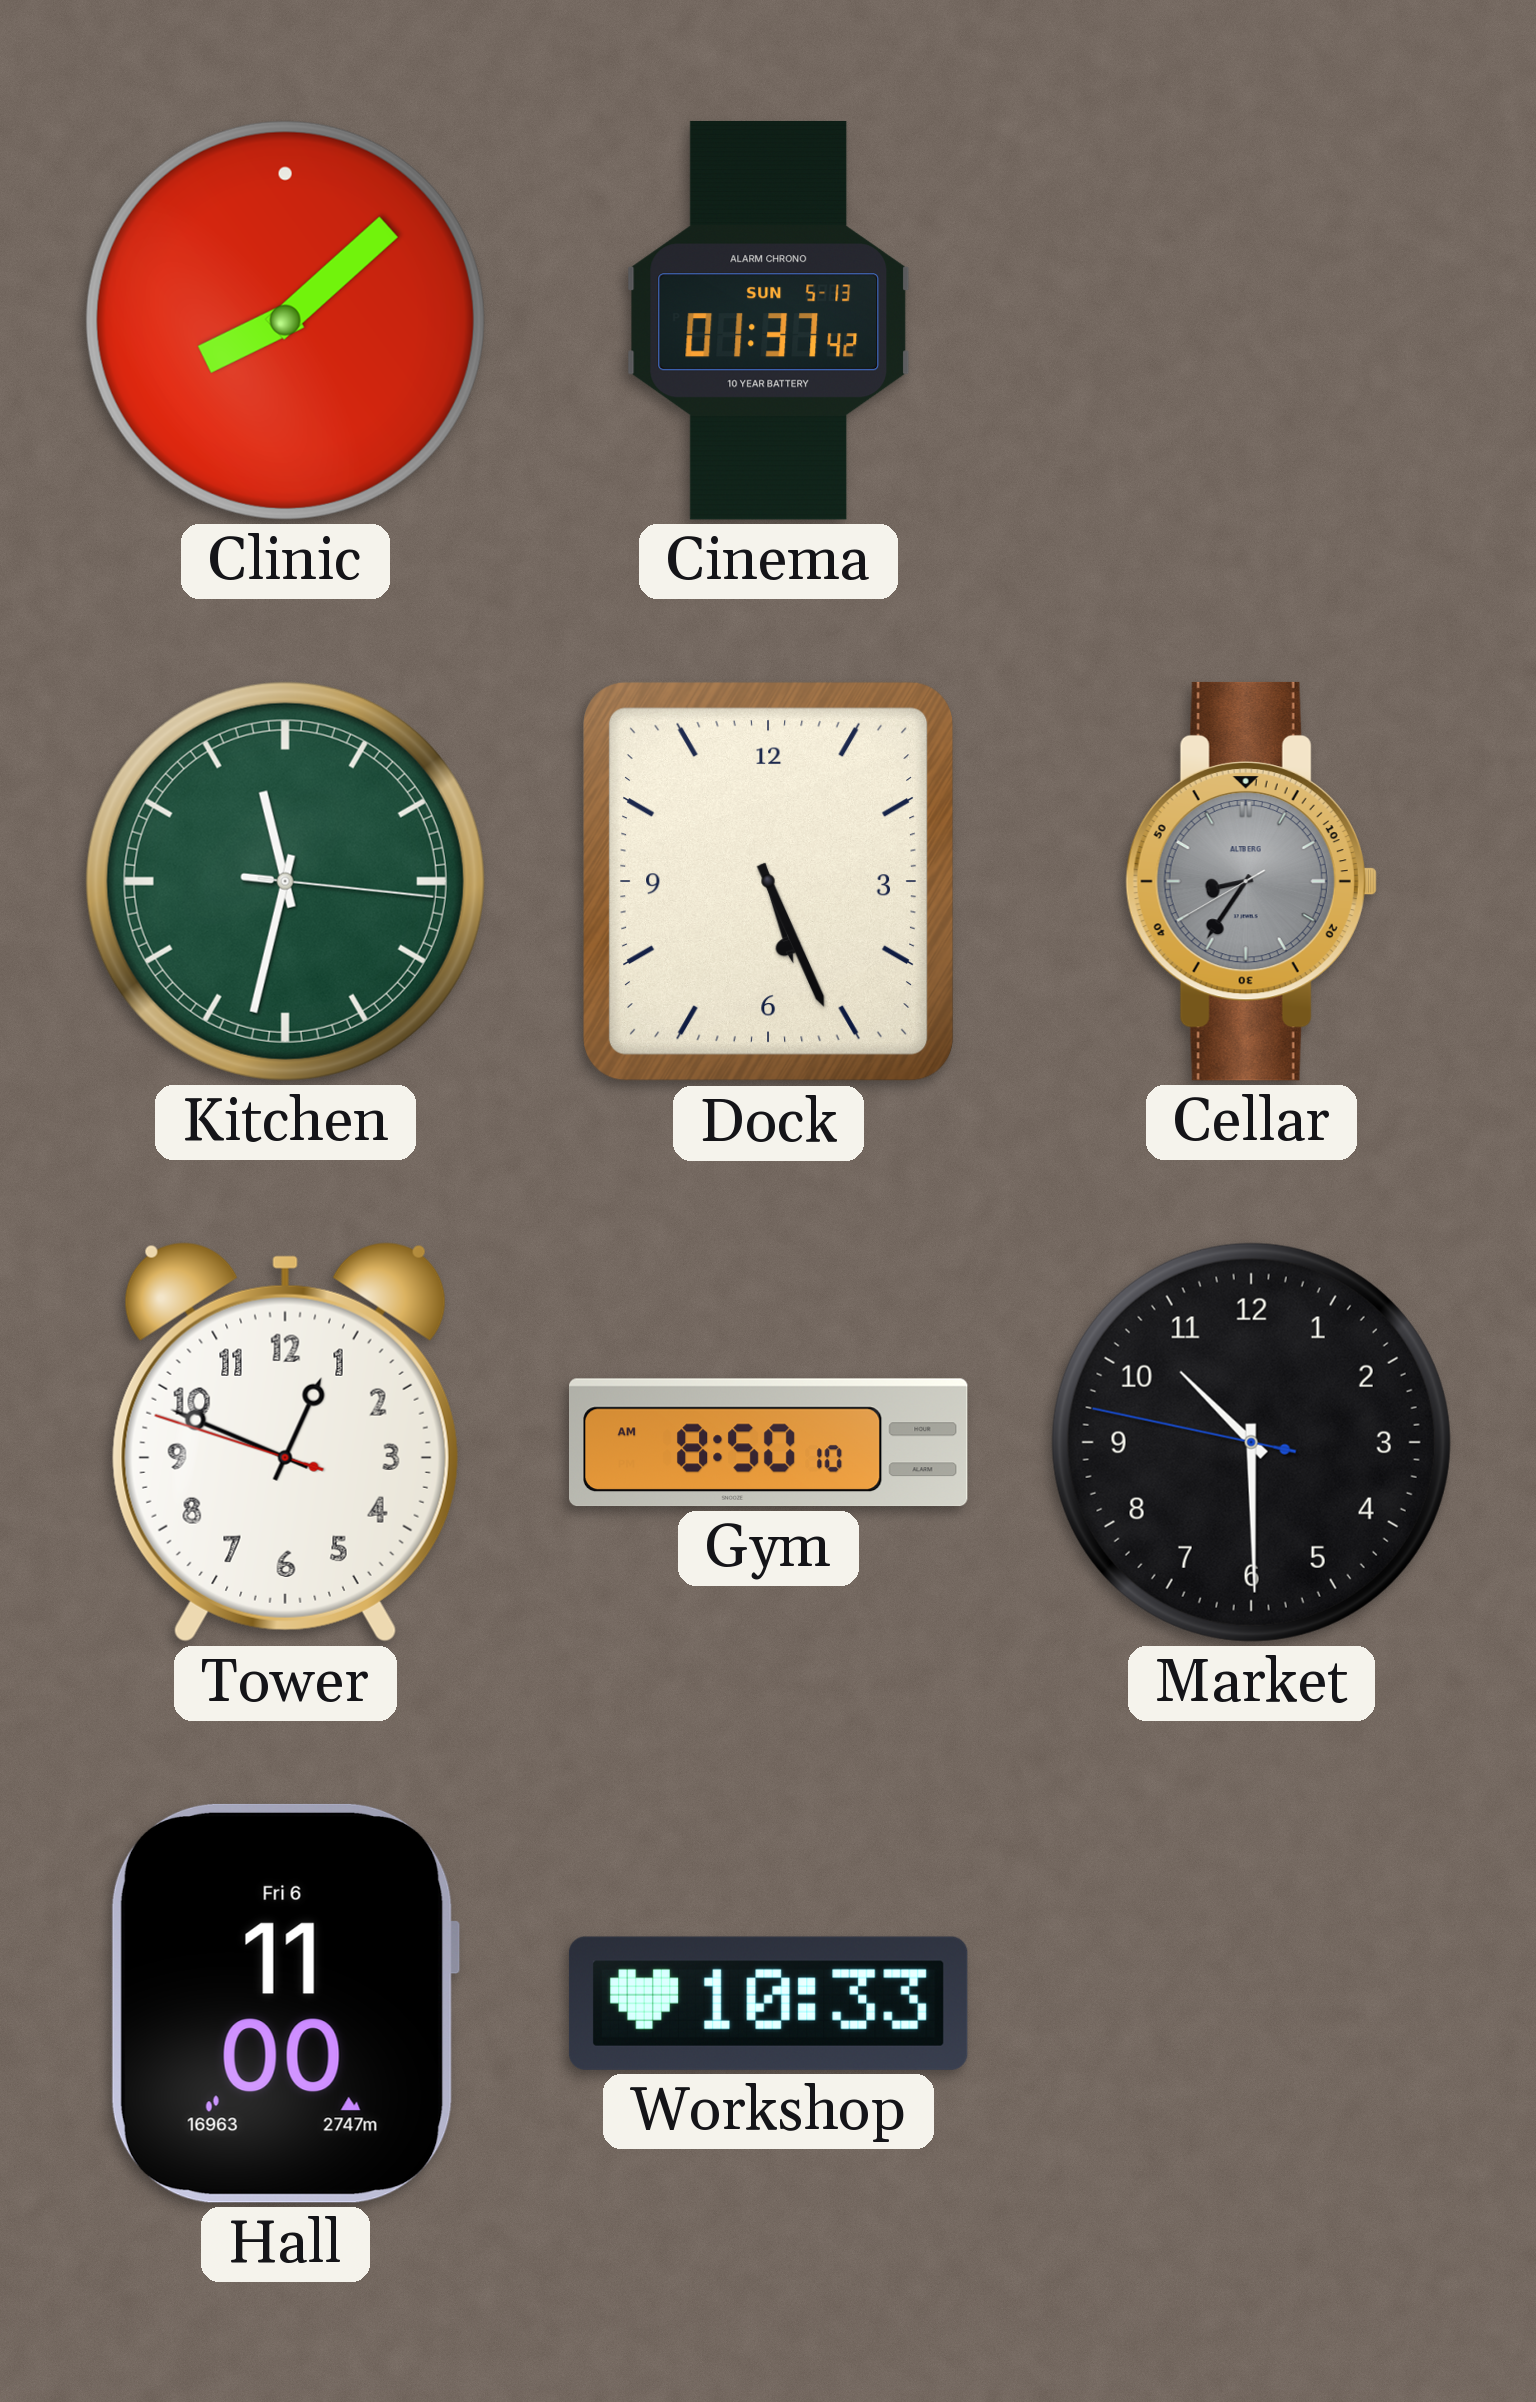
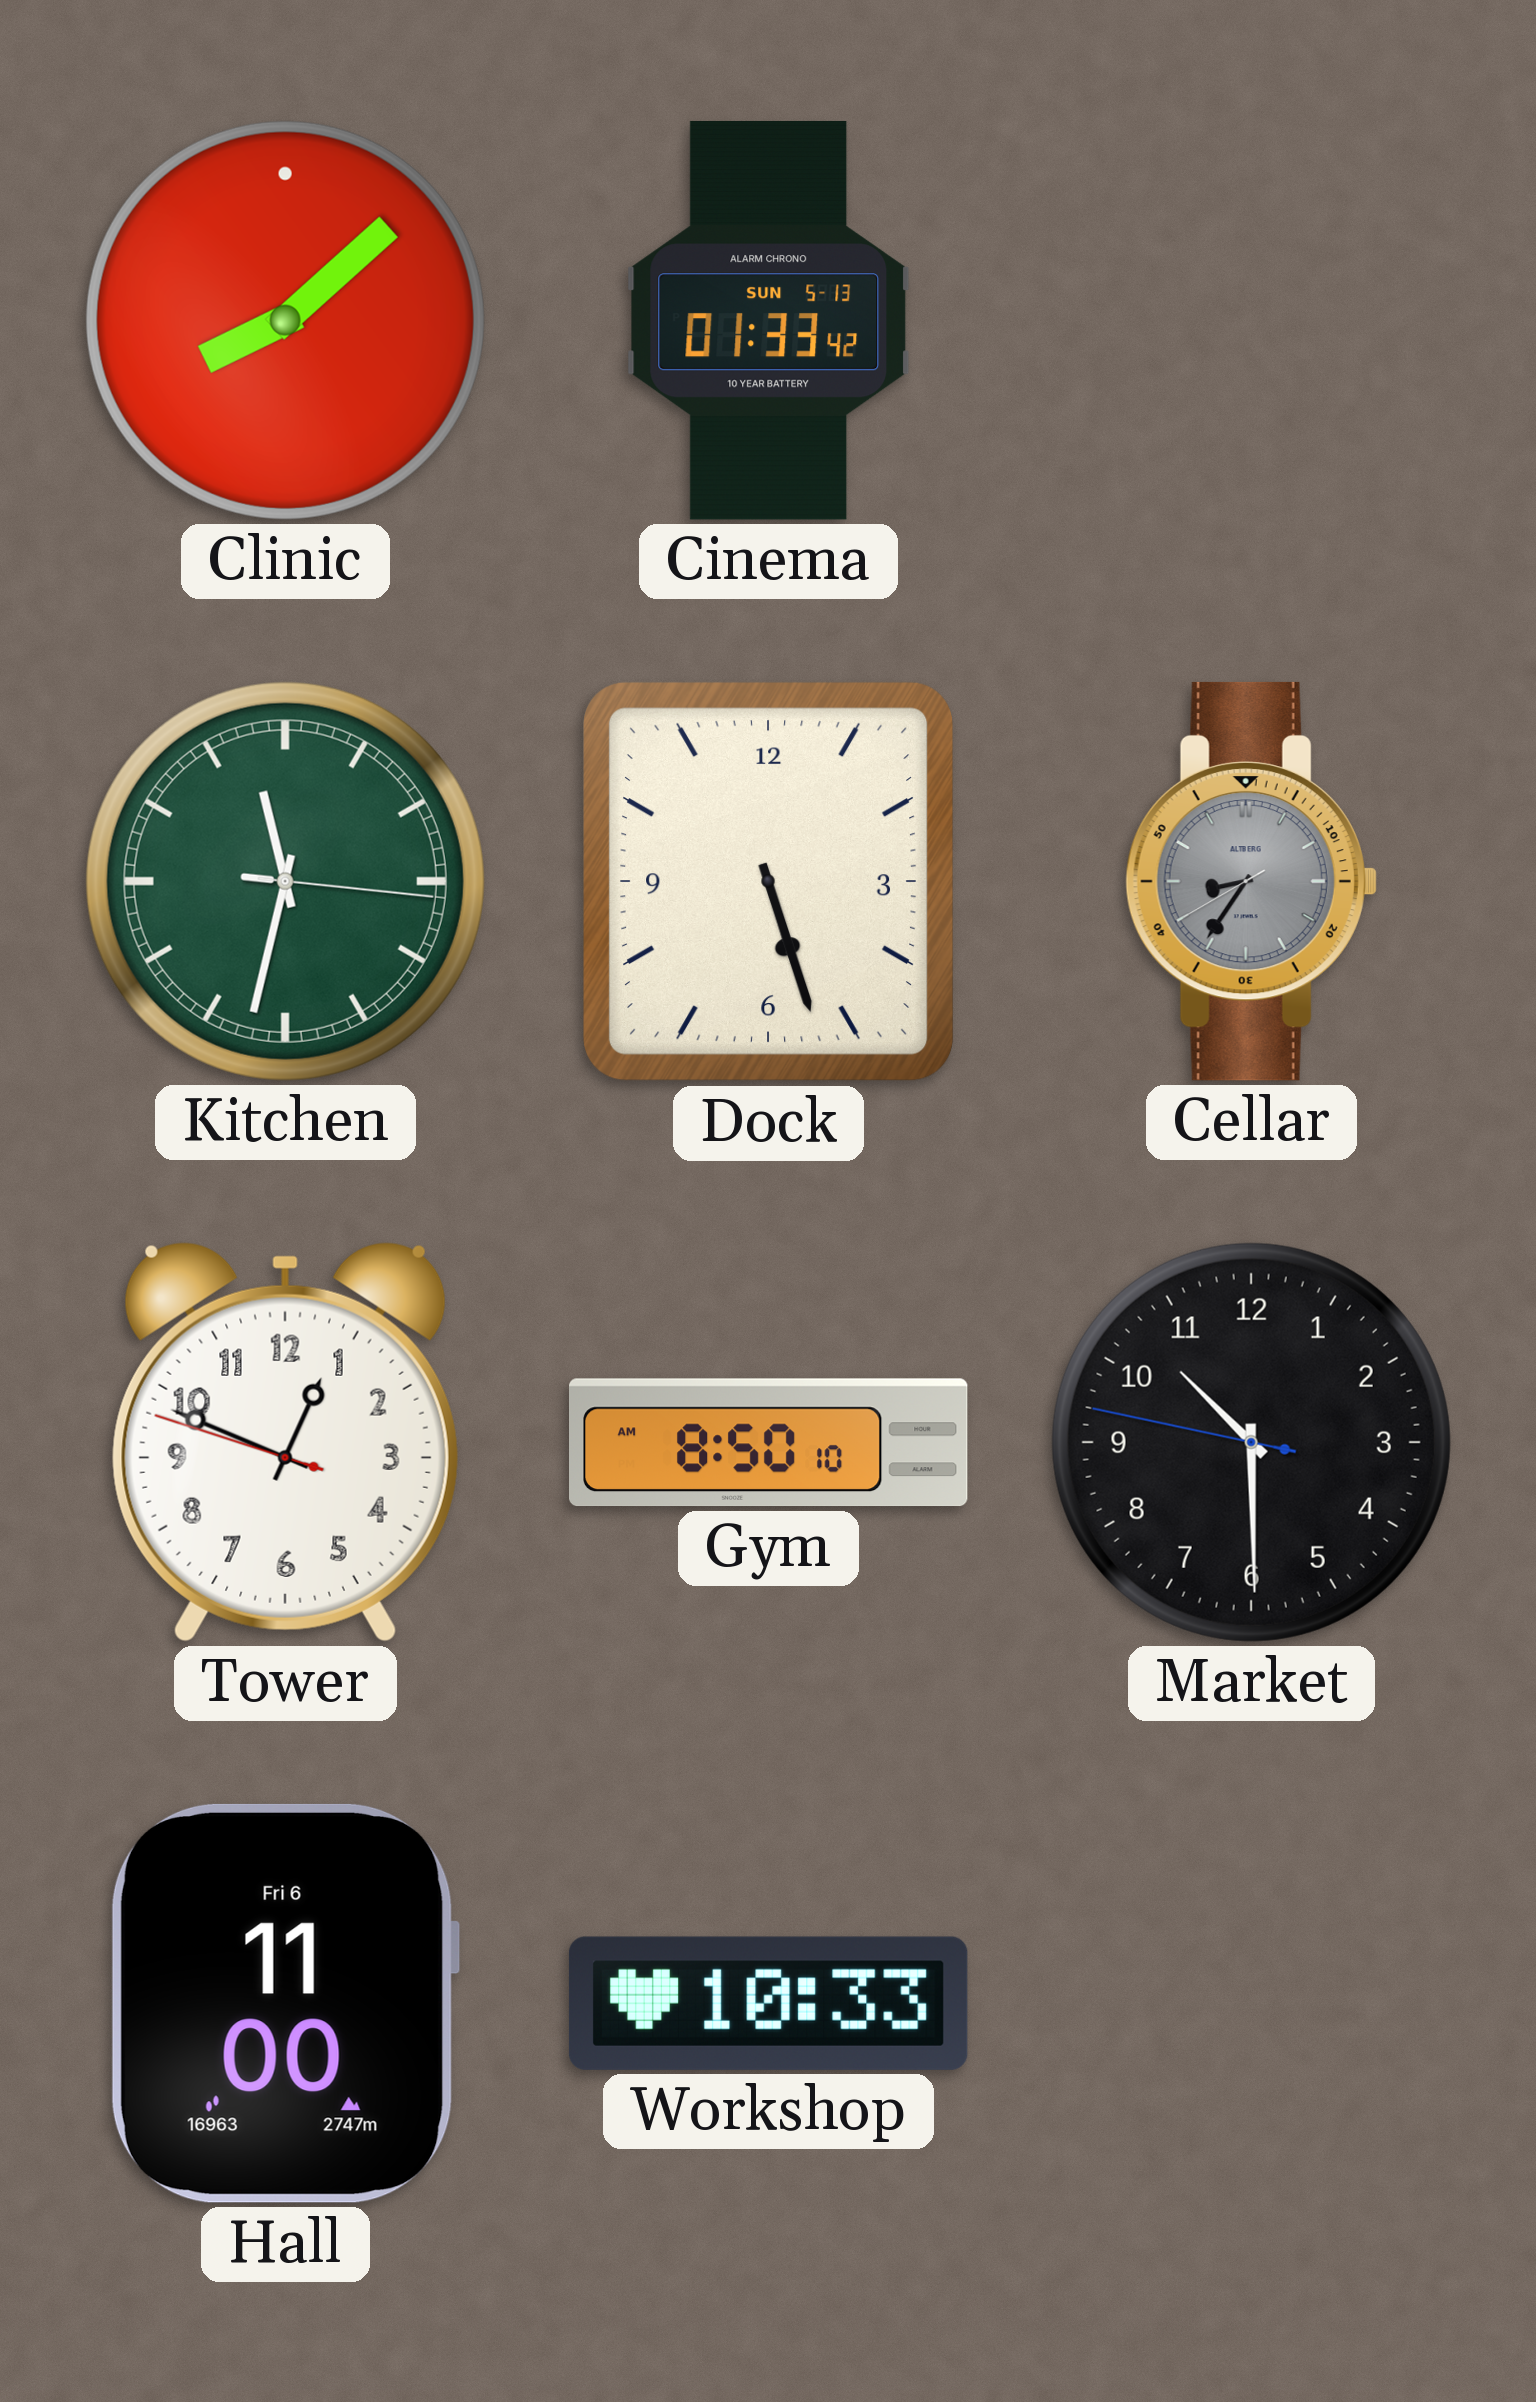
Cinema: 01:37 -> 01:33 (769, 320)
Dock: 5:26 -> 5:27 (769, 882)
